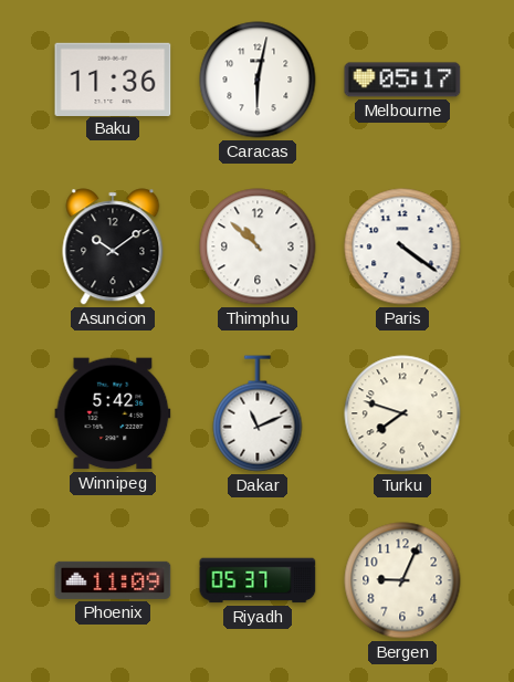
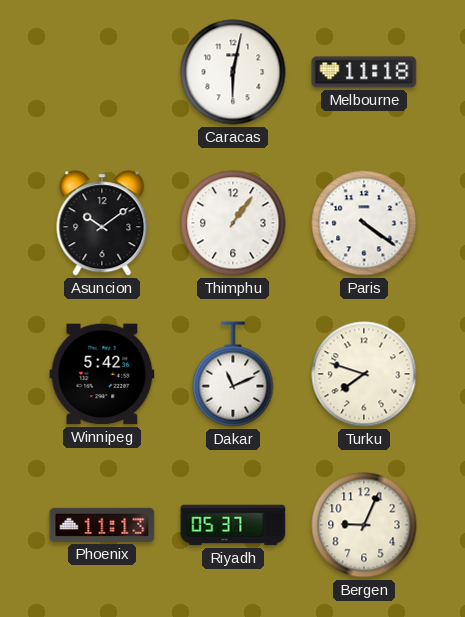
Baku: 11:36 -> none (113, 78)
Melbourne: 05:17 -> 11:18 (364, 72)
Thimphu: 10:52 -> 1:06 (233, 223)
Phoenix: 11:09 -> 11:13 (102, 525)
